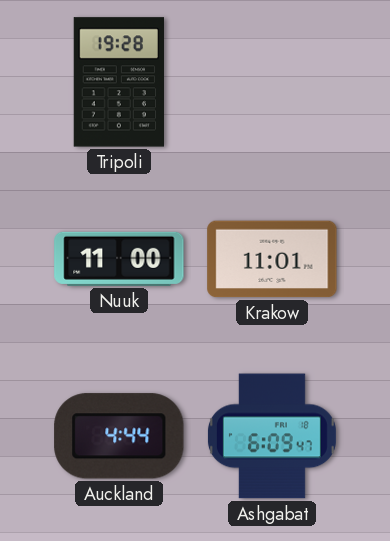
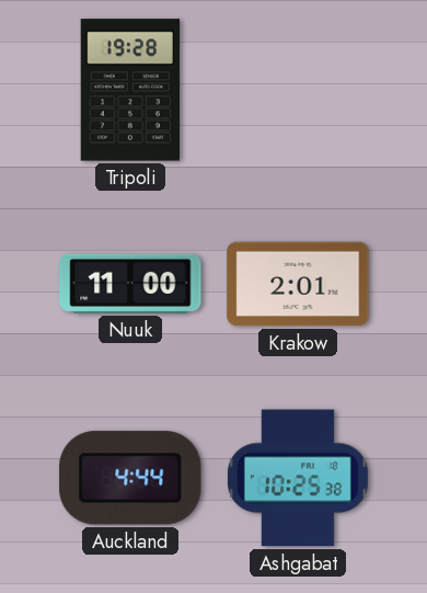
Krakow: 11:01 -> 2:01 (298, 284)
Ashgabat: 6:09 -> 10:25 (298, 478)
